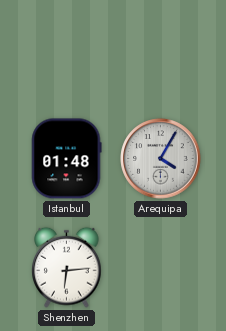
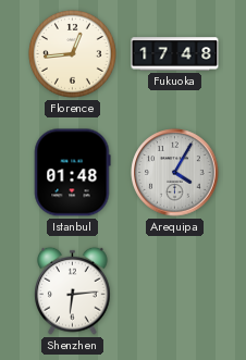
Florence: none -> 12:44 (72, 53)
Fukuoka: none -> 17:48 (175, 54)
